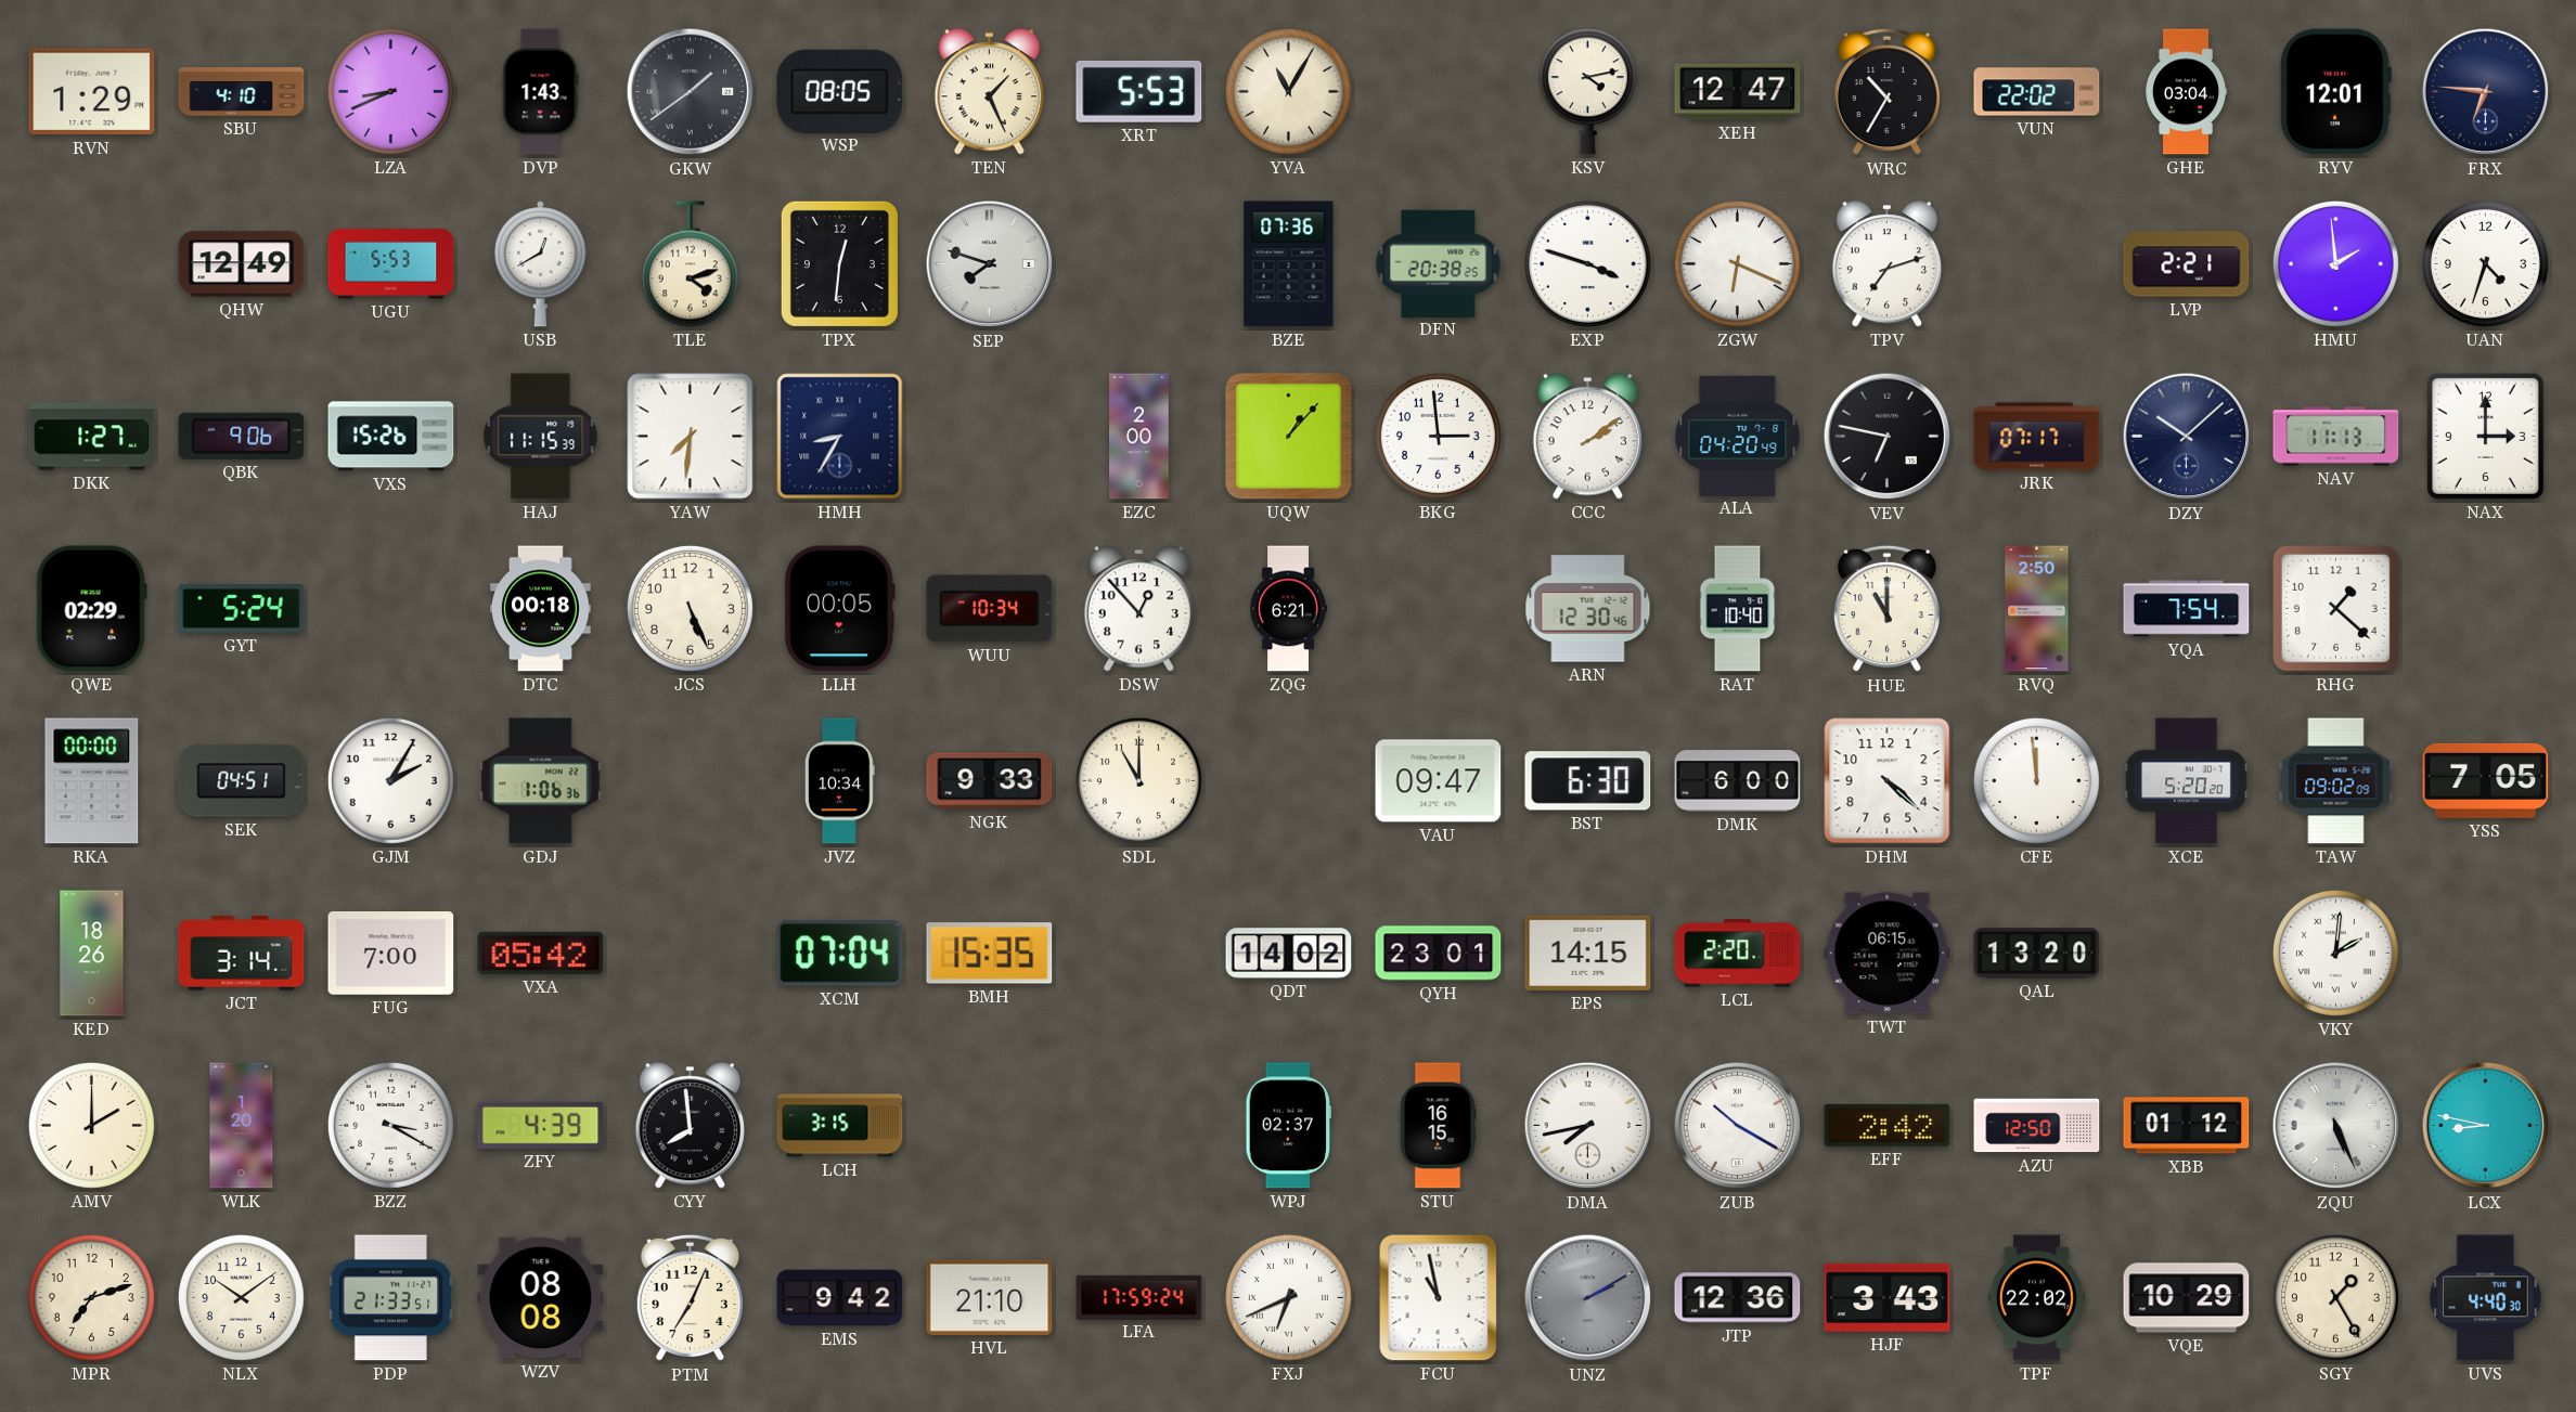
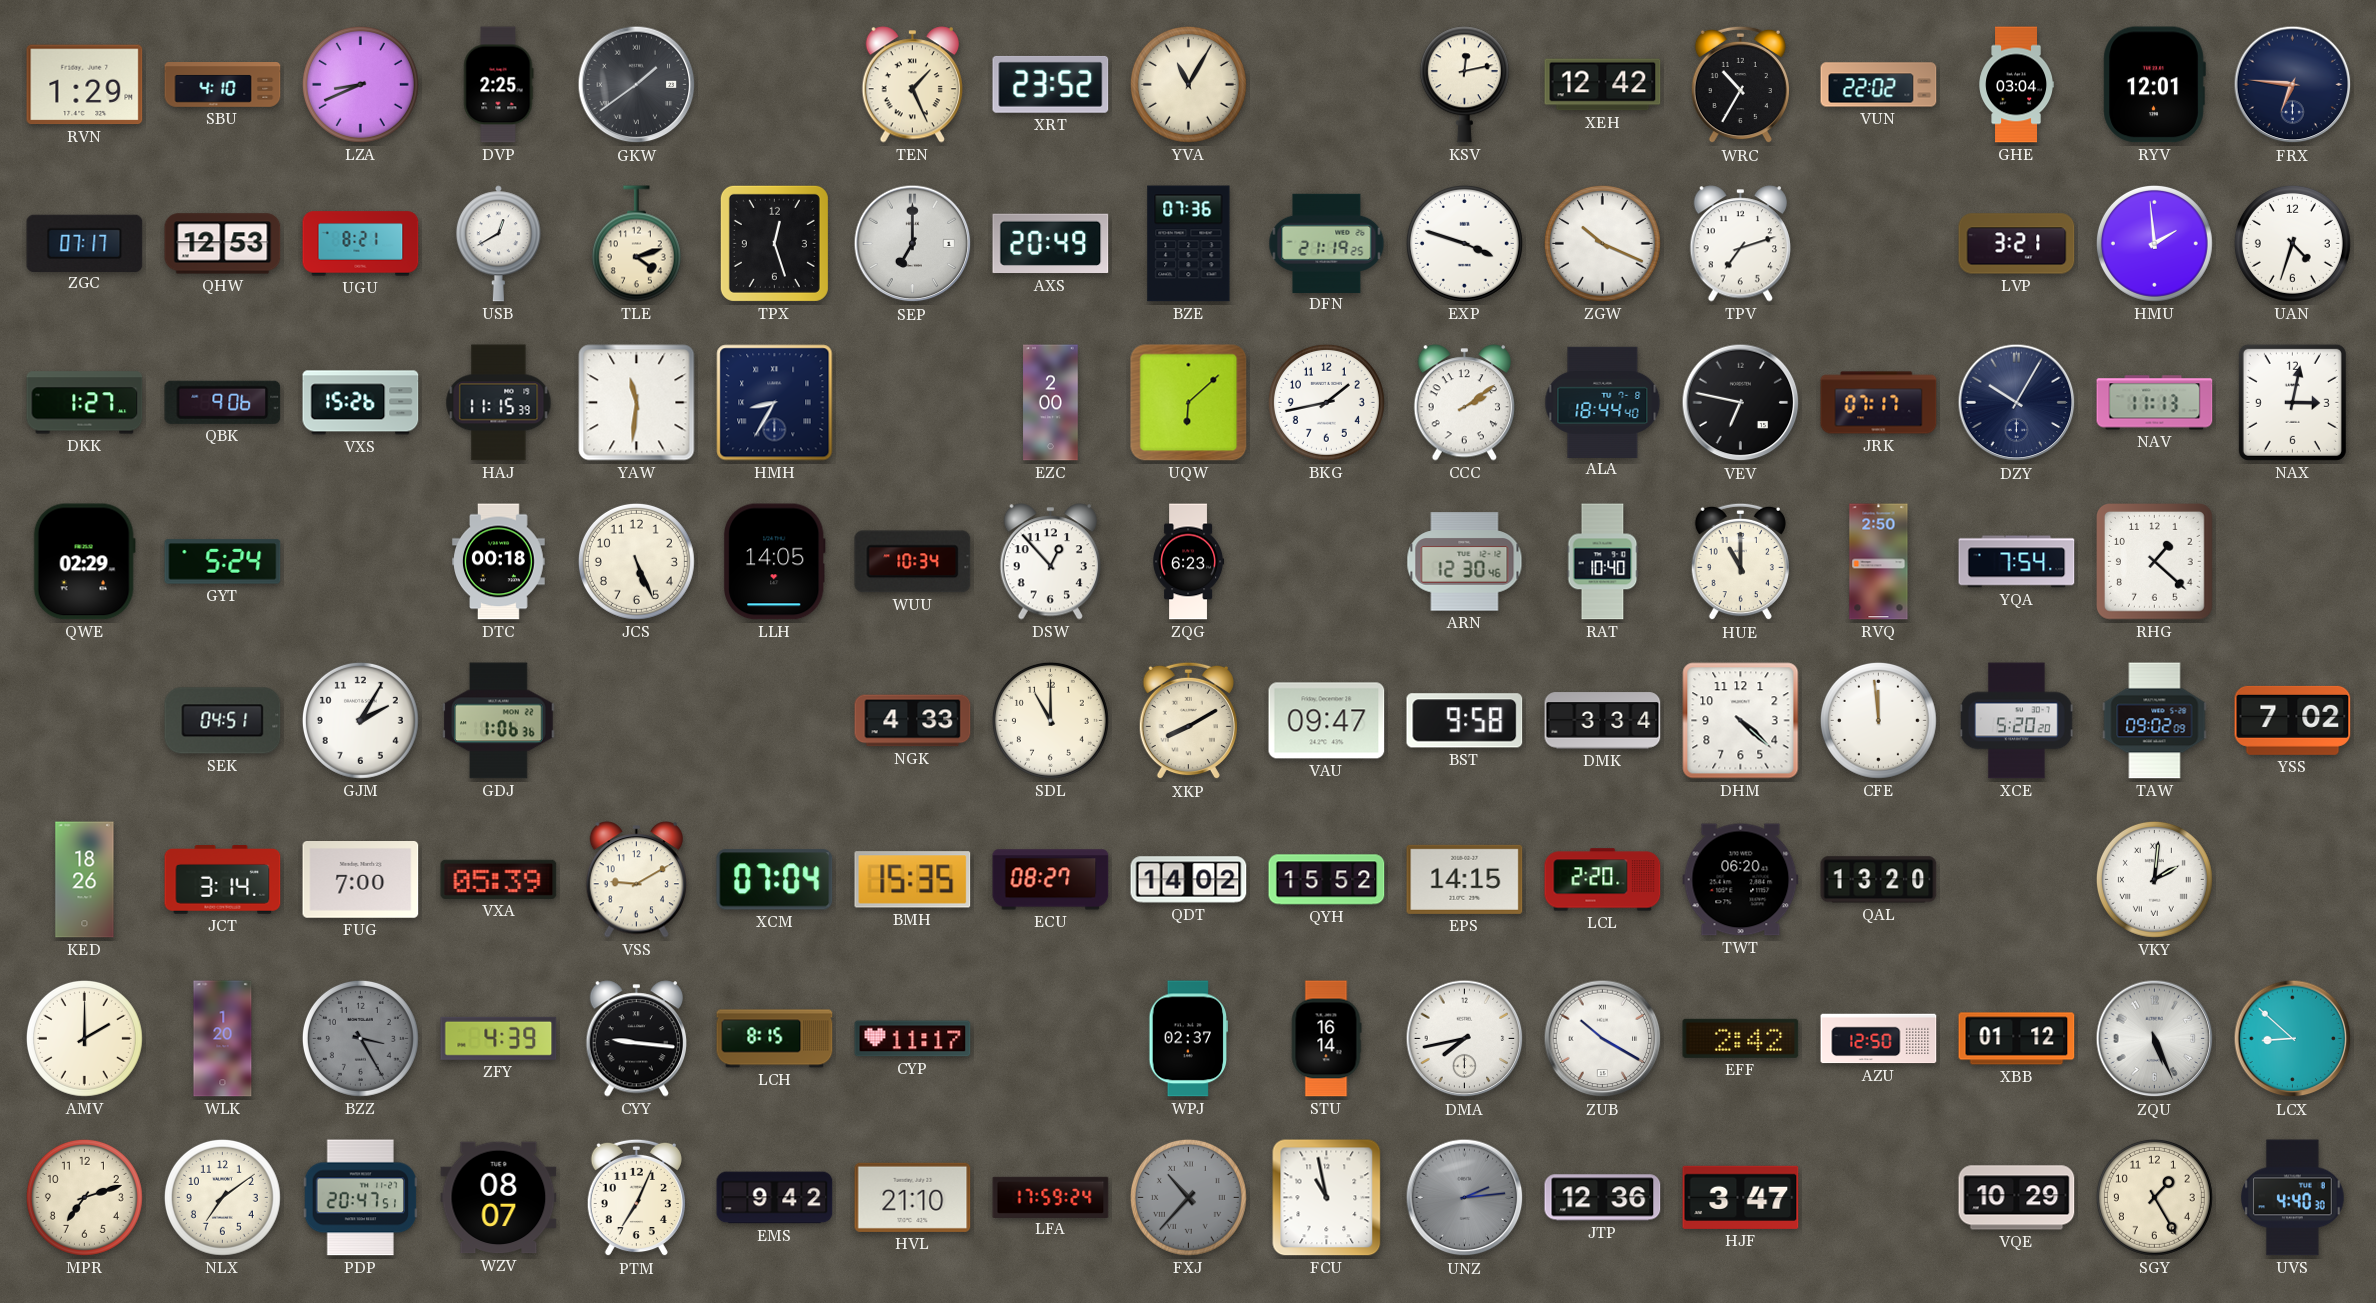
DVP: 1:43 -> 2:25 (498, 85)
WSP: 08:05 -> none (840, 91)
XRT: 5:53 -> 23:52 (1051, 84)
KSV: 4:13 -> 12:13 (1464, 85)
XEH: 12:47 -> 12:42 (1603, 85)
ZGC: none -> 07:17 (85, 243)
QHW: 12:49 -> 12:53 (223, 244)
UGU: 5:53 -> 8:21 (361, 244)
TPX: 12:31 -> 12:27 (774, 243)
SEP: 7:48 -> 7:00 (913, 244)
AXS: none -> 20:49 (1051, 244)
DFN: 20:38 -> 21:19 (1327, 243)
ZGW: 6:19 -> 10:19 (1602, 243)
LVP: 2:21 -> 3:21 (2017, 244)
YAW: 7:31 -> 11:31 (637, 403)
UQW: 1:07 -> 6:08 (1189, 403)
BKG: 2:59 -> 1:43 (1326, 402)
ALA: 04:20 -> 18:44 (1603, 402)
DZY: 10:08 -> 10:05 (2017, 403)
NAX: 3:00 -> 3:02 (2292, 402)
LLH: 00:05 -> 14:05 (774, 562)
ZQG: 6:21 -> 6:23 (1189, 562)
RKA: 00:00 -> none (92, 781)
JVZ: 10:34 -> none (840, 781)
NGK: 9:33 -> 4:33 (913, 721)
XKP: none -> 8:10 (1188, 721)
BST: 6:30 -> 9:58 (1465, 721)
DMK: 6:00 -> 3:34 (1603, 721)
YSS: 7:05 -> 7:02 (2293, 720)
VXA: 05:42 -> 05:39 (499, 879)
VSS: none -> 9:10 (636, 880)
ECU: none -> 08:27 (1051, 880)
QYH: 23:01 -> 15:52 (1327, 880)
TWT: 06:15 -> 06:20 (1741, 880)
BZZ: 3:20 -> 3:25 (360, 1038)
BZZ dial: white -> grey (360, 1038)
CYY: 7:59 -> 9:16 (636, 1039)
LCH: 3:15 -> 8:15 (775, 1039)
CYP: none -> 11:17 (913, 1039)
STU: 16:15 -> 16:14 (1326, 1039)
LCX: 8:47 -> 8:52 (2293, 1039)
NLX: 10:09 -> 7:09 (222, 1197)
PDP: 21:33 -> 20:47 (361, 1198)
WZV: 08:08 -> 08:07 (499, 1198)
FXJ: 6:41 -> 10:37 (1188, 1197)
FXJ dial: white -> grey (1188, 1197)
UNZ: 2:10 -> 2:14 (1465, 1198)
HJF: 3:43 -> 3:47 (1741, 1197)
TPF: 22:02 -> none (2036, 1298)
